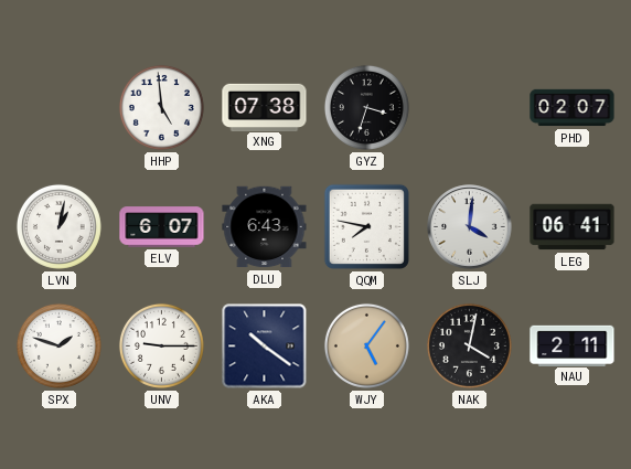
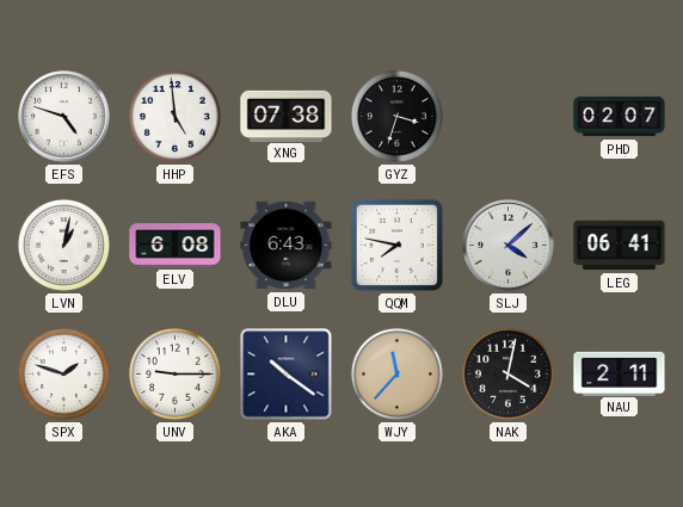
EFS: none -> 4:48 (64, 117)
ELV: 6:07 -> 6:08 (176, 246)
SLJ: 4:01 -> 4:08 (509, 246)
WJY: 5:06 -> 11:37 (396, 373)
